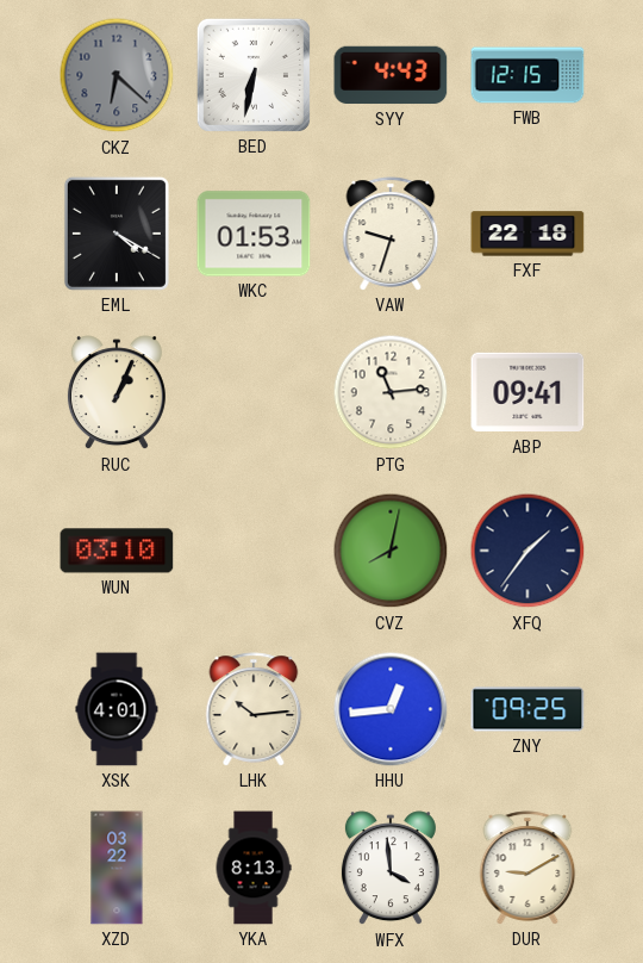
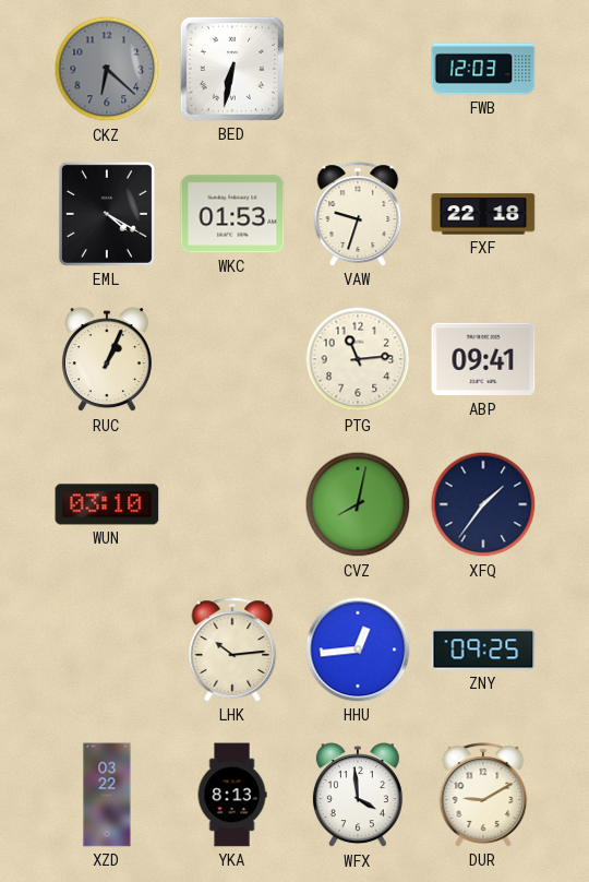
SYY: 4:43 -> none (391, 75)
FWB: 12:15 -> 12:03 (483, 69)
XSK: 4:01 -> none (117, 709)
